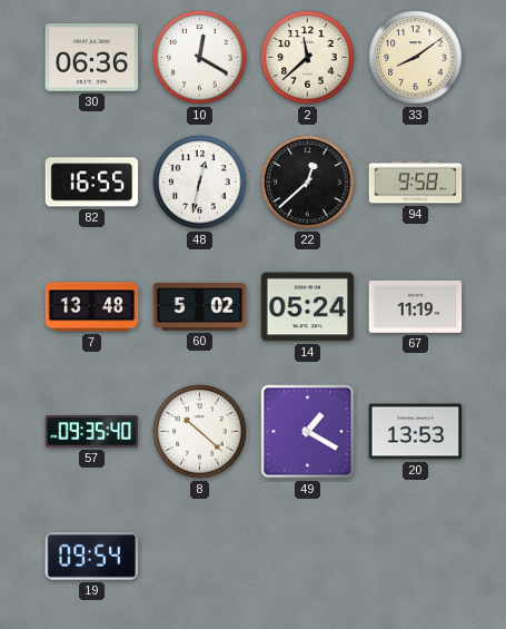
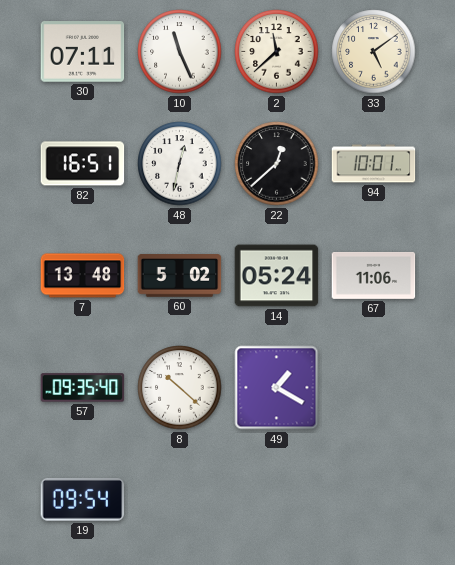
30: 06:36 -> 07:11 (83, 52)
10: 12:20 -> 11:26 (180, 52)
33: 8:09 -> 5:09 (374, 52)
82: 16:55 -> 16:51 (83, 164)
94: 9:58 -> 10:01 (374, 164)
67: 11:19 -> 11:06 (374, 275)
20: 13:53 -> none (416, 432)
